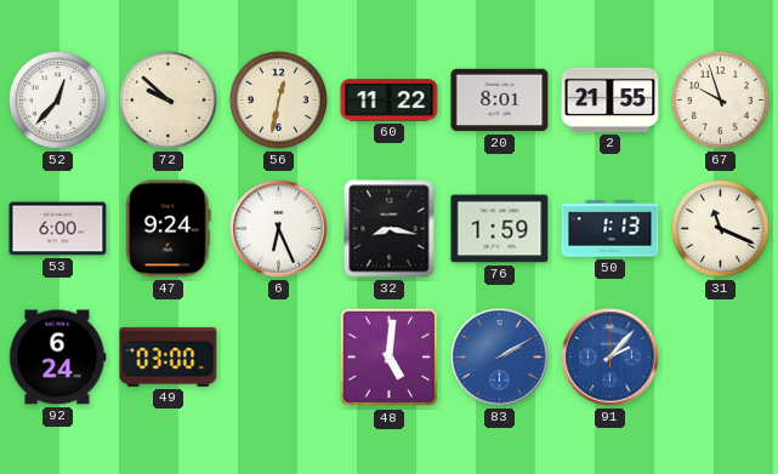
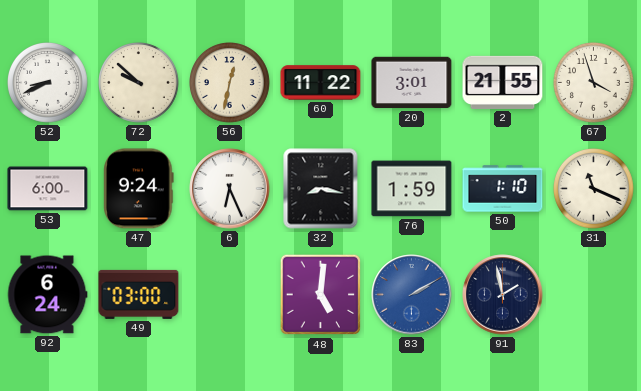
52: 12:37 -> 8:41 (48, 83)
20: 8:01 -> 3:01 (412, 83)
67: 9:57 -> 3:57 (594, 83)
50: 1:13 -> 1:10 (503, 189)
91: 2:07 -> 1:58 (503, 295)
91 dial: blue -> navy (503, 295)
